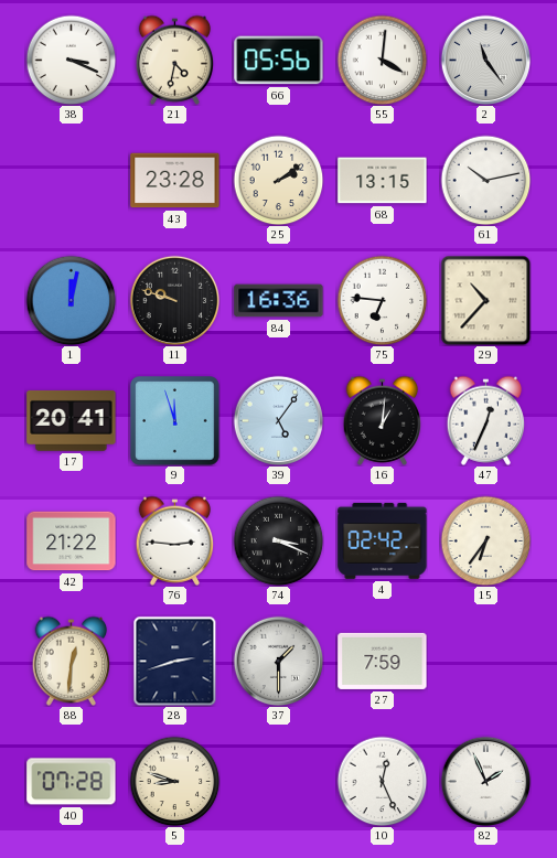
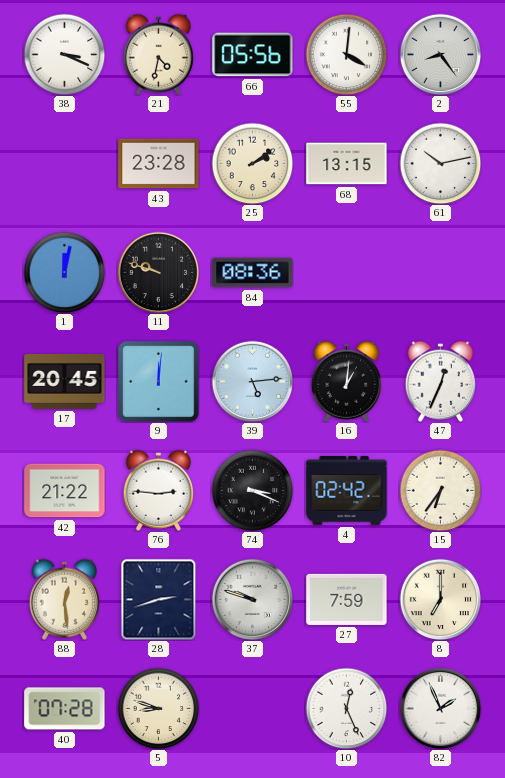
2: 11:24 -> 8:24 (440, 54)
84: 16:36 -> 08:36 (253, 273)
75: 6:46 -> none (382, 300)
29: 10:37 -> none (485, 300)
17: 20:41 -> 20:45 (65, 382)
9: 11:57 -> 12:01 (159, 382)
39: 5:06 -> 5:14 (252, 381)
88: 12:31 -> 12:29 (64, 599)
37: 1:30 -> 9:48 (252, 599)
8: none -> 7:00 (440, 599)
